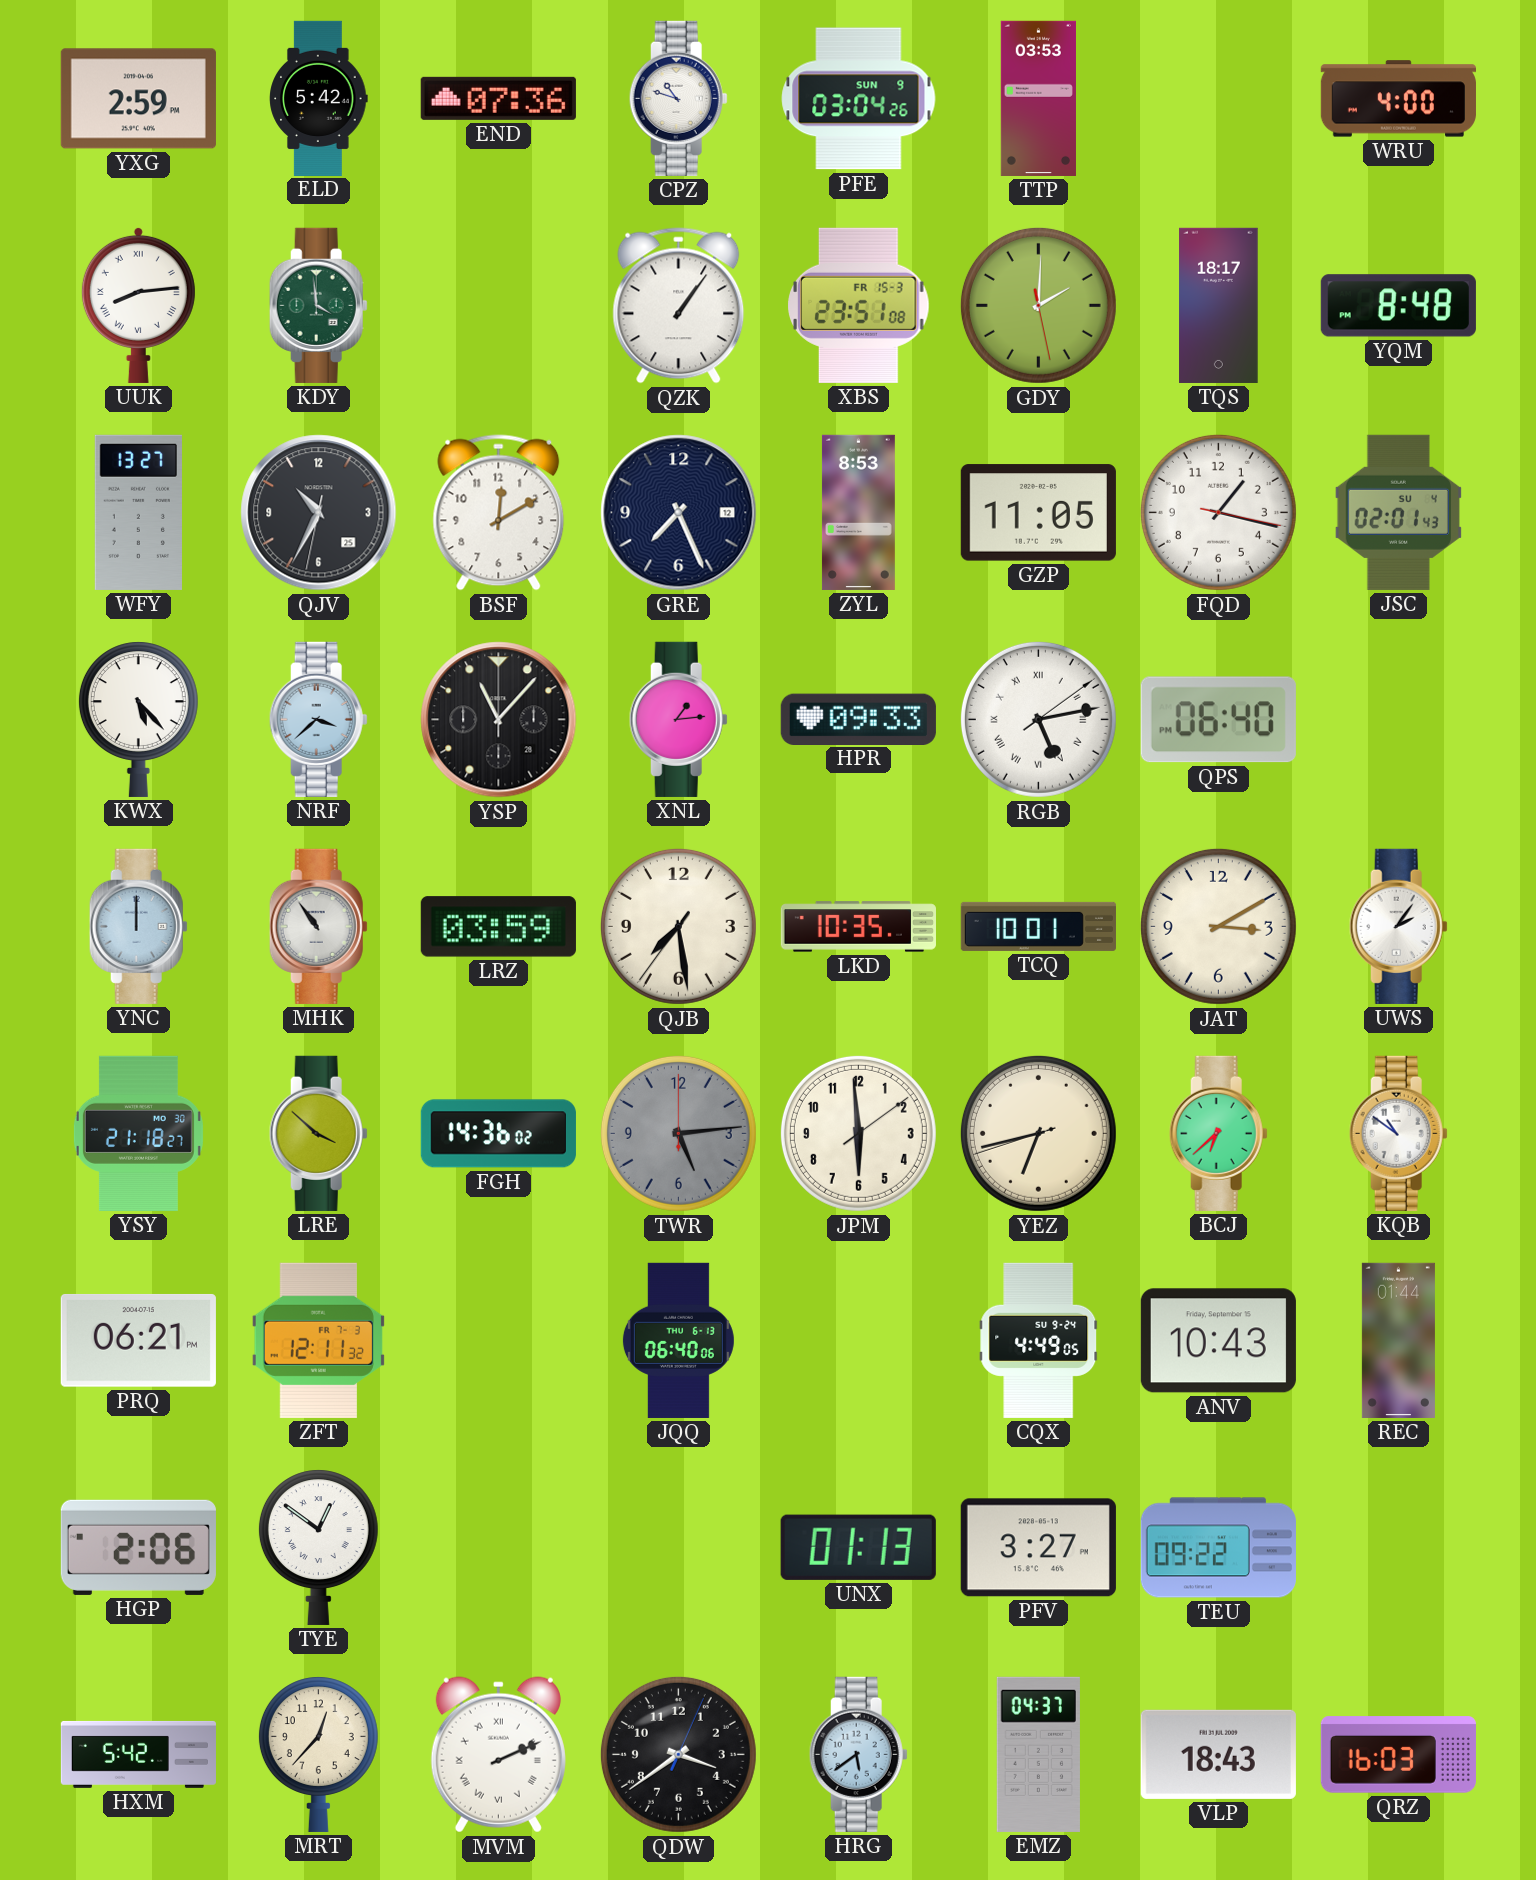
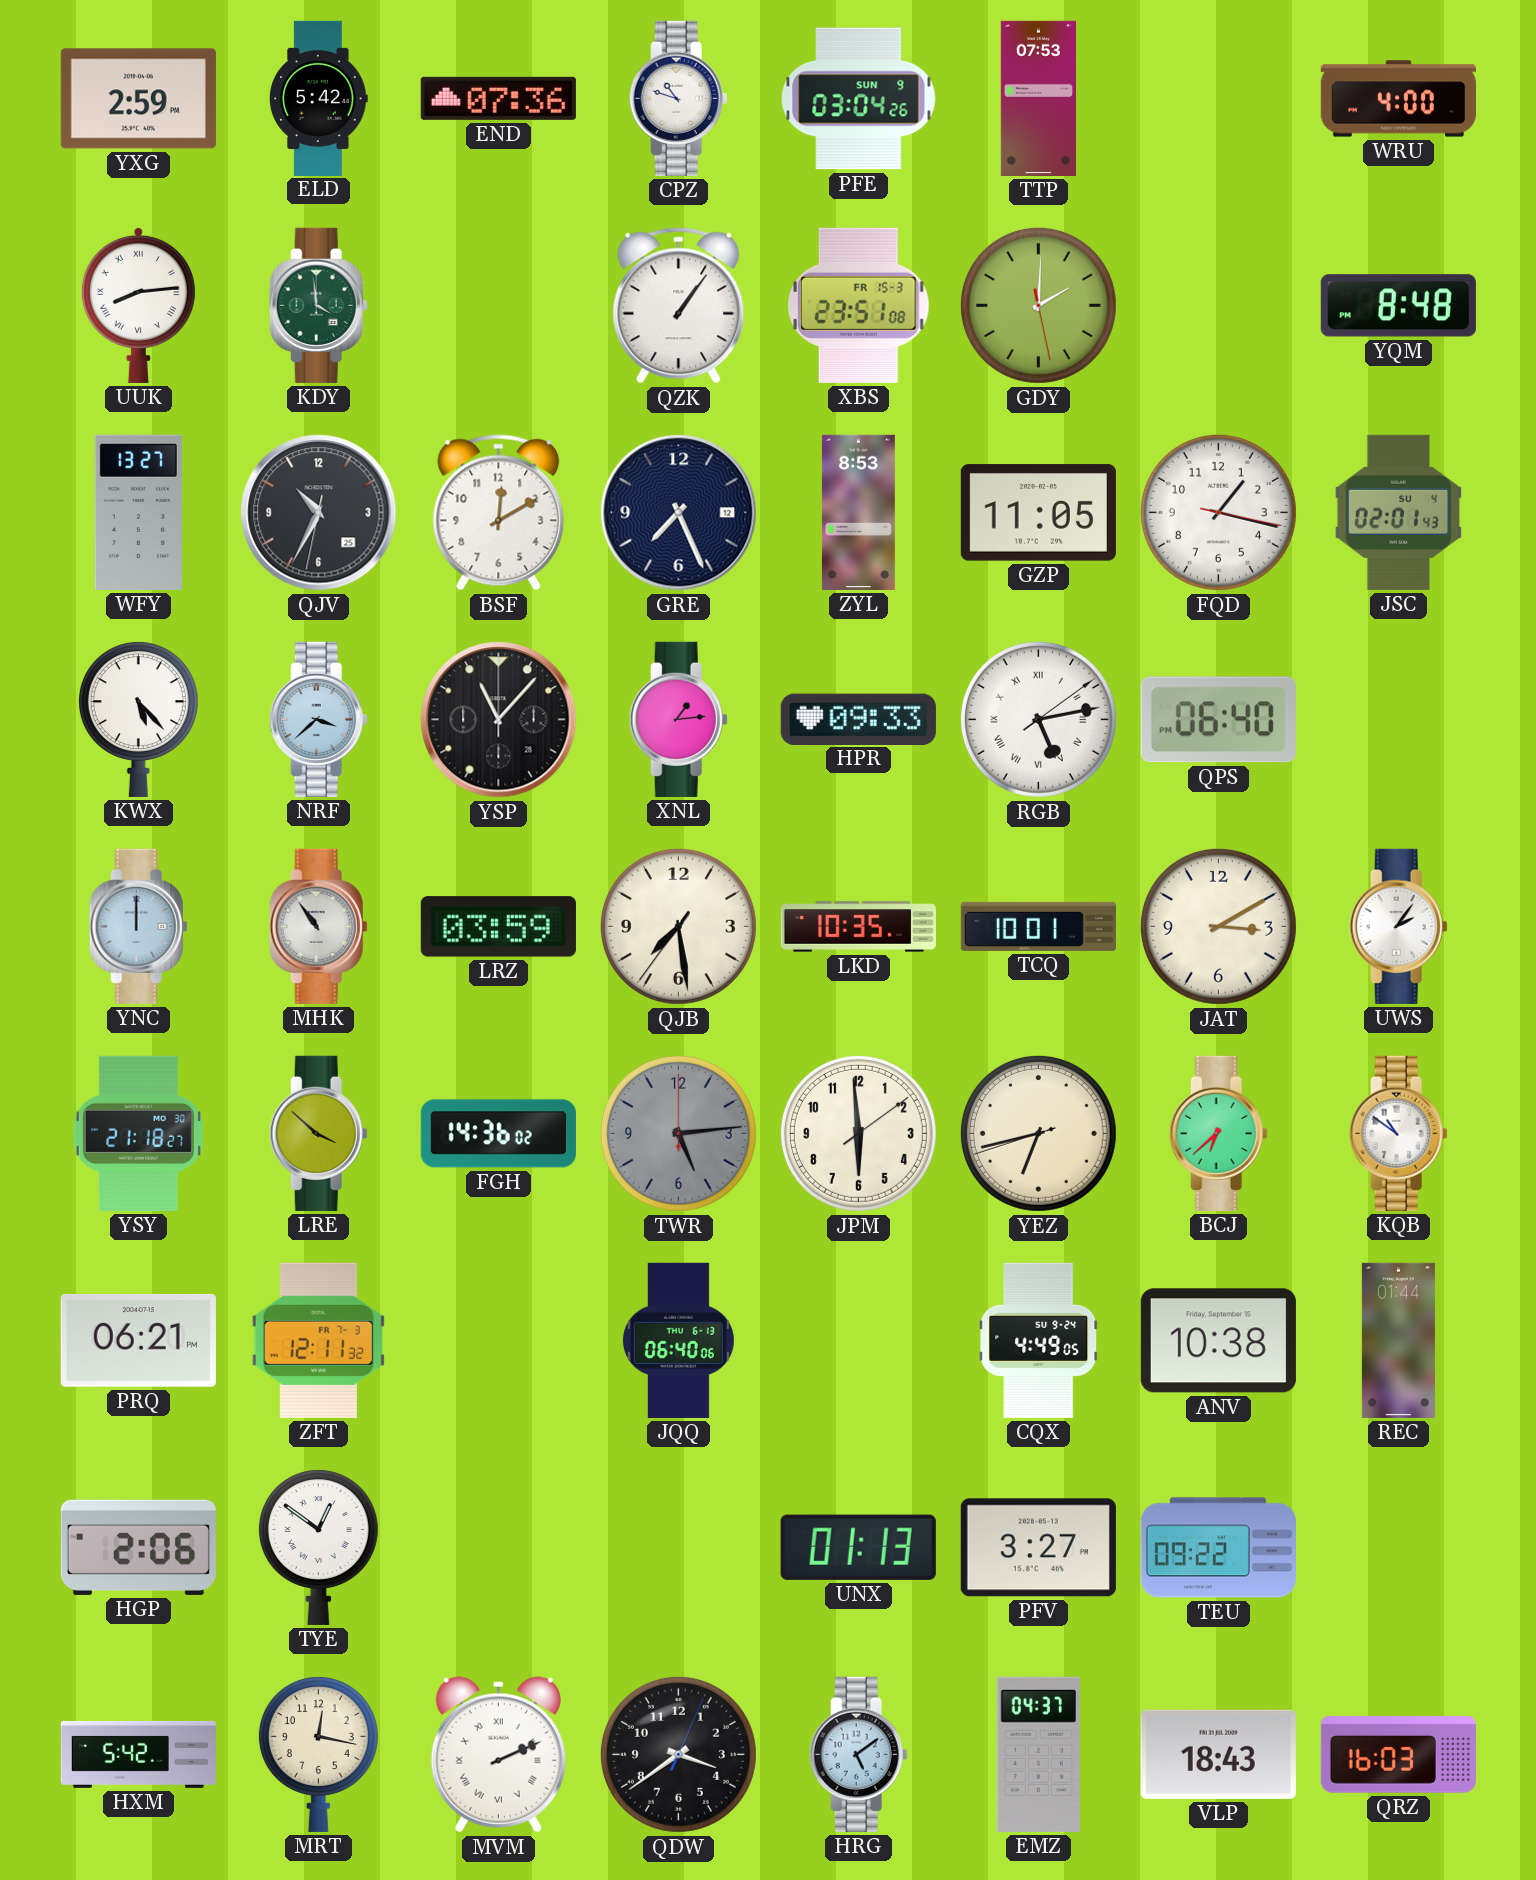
TTP: 03:53 -> 07:53 (1038, 98)
TQS: 18:17 -> none (1219, 305)
ANV: 10:43 -> 10:38 (1218, 1341)
MRT: 12:37 -> 12:17 (318, 1754)
HRG: 5:39 -> 5:09 (858, 1754)
